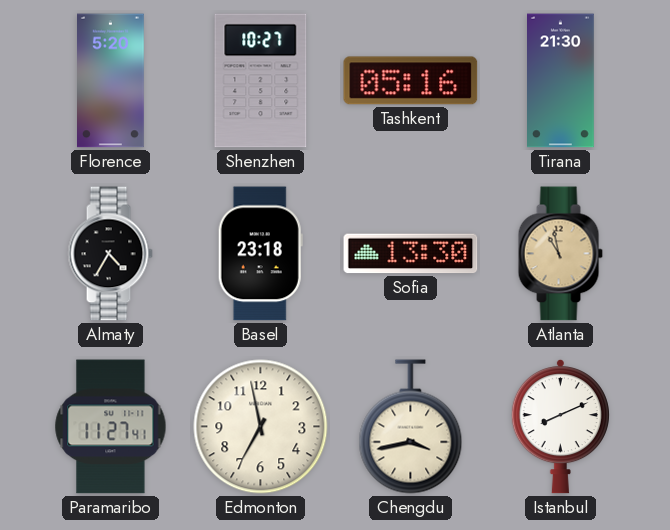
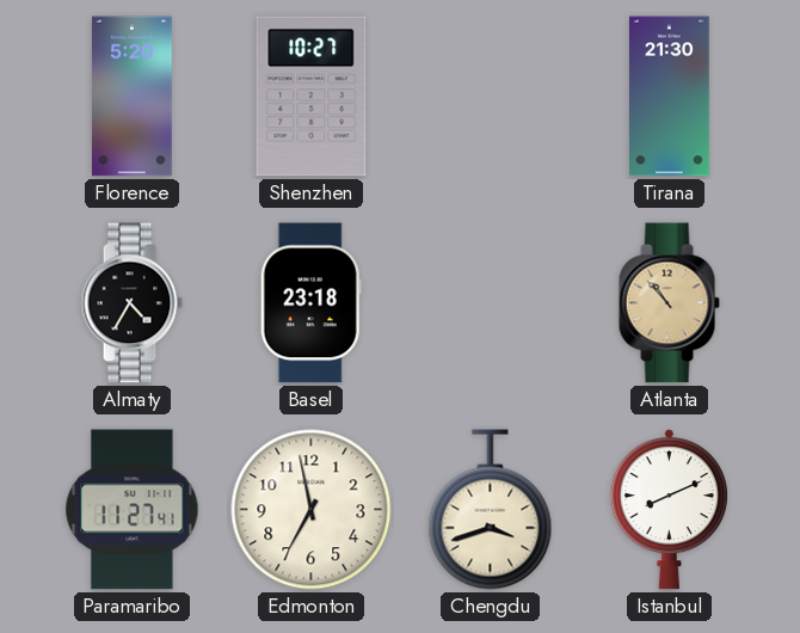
Tashkent: 05:16 -> none (411, 81)
Sofia: 13:30 -> none (411, 254)
Atlanta: 10:58 -> 10:53 (669, 303)
Chengdu: 3:43 -> 3:42 (491, 510)
